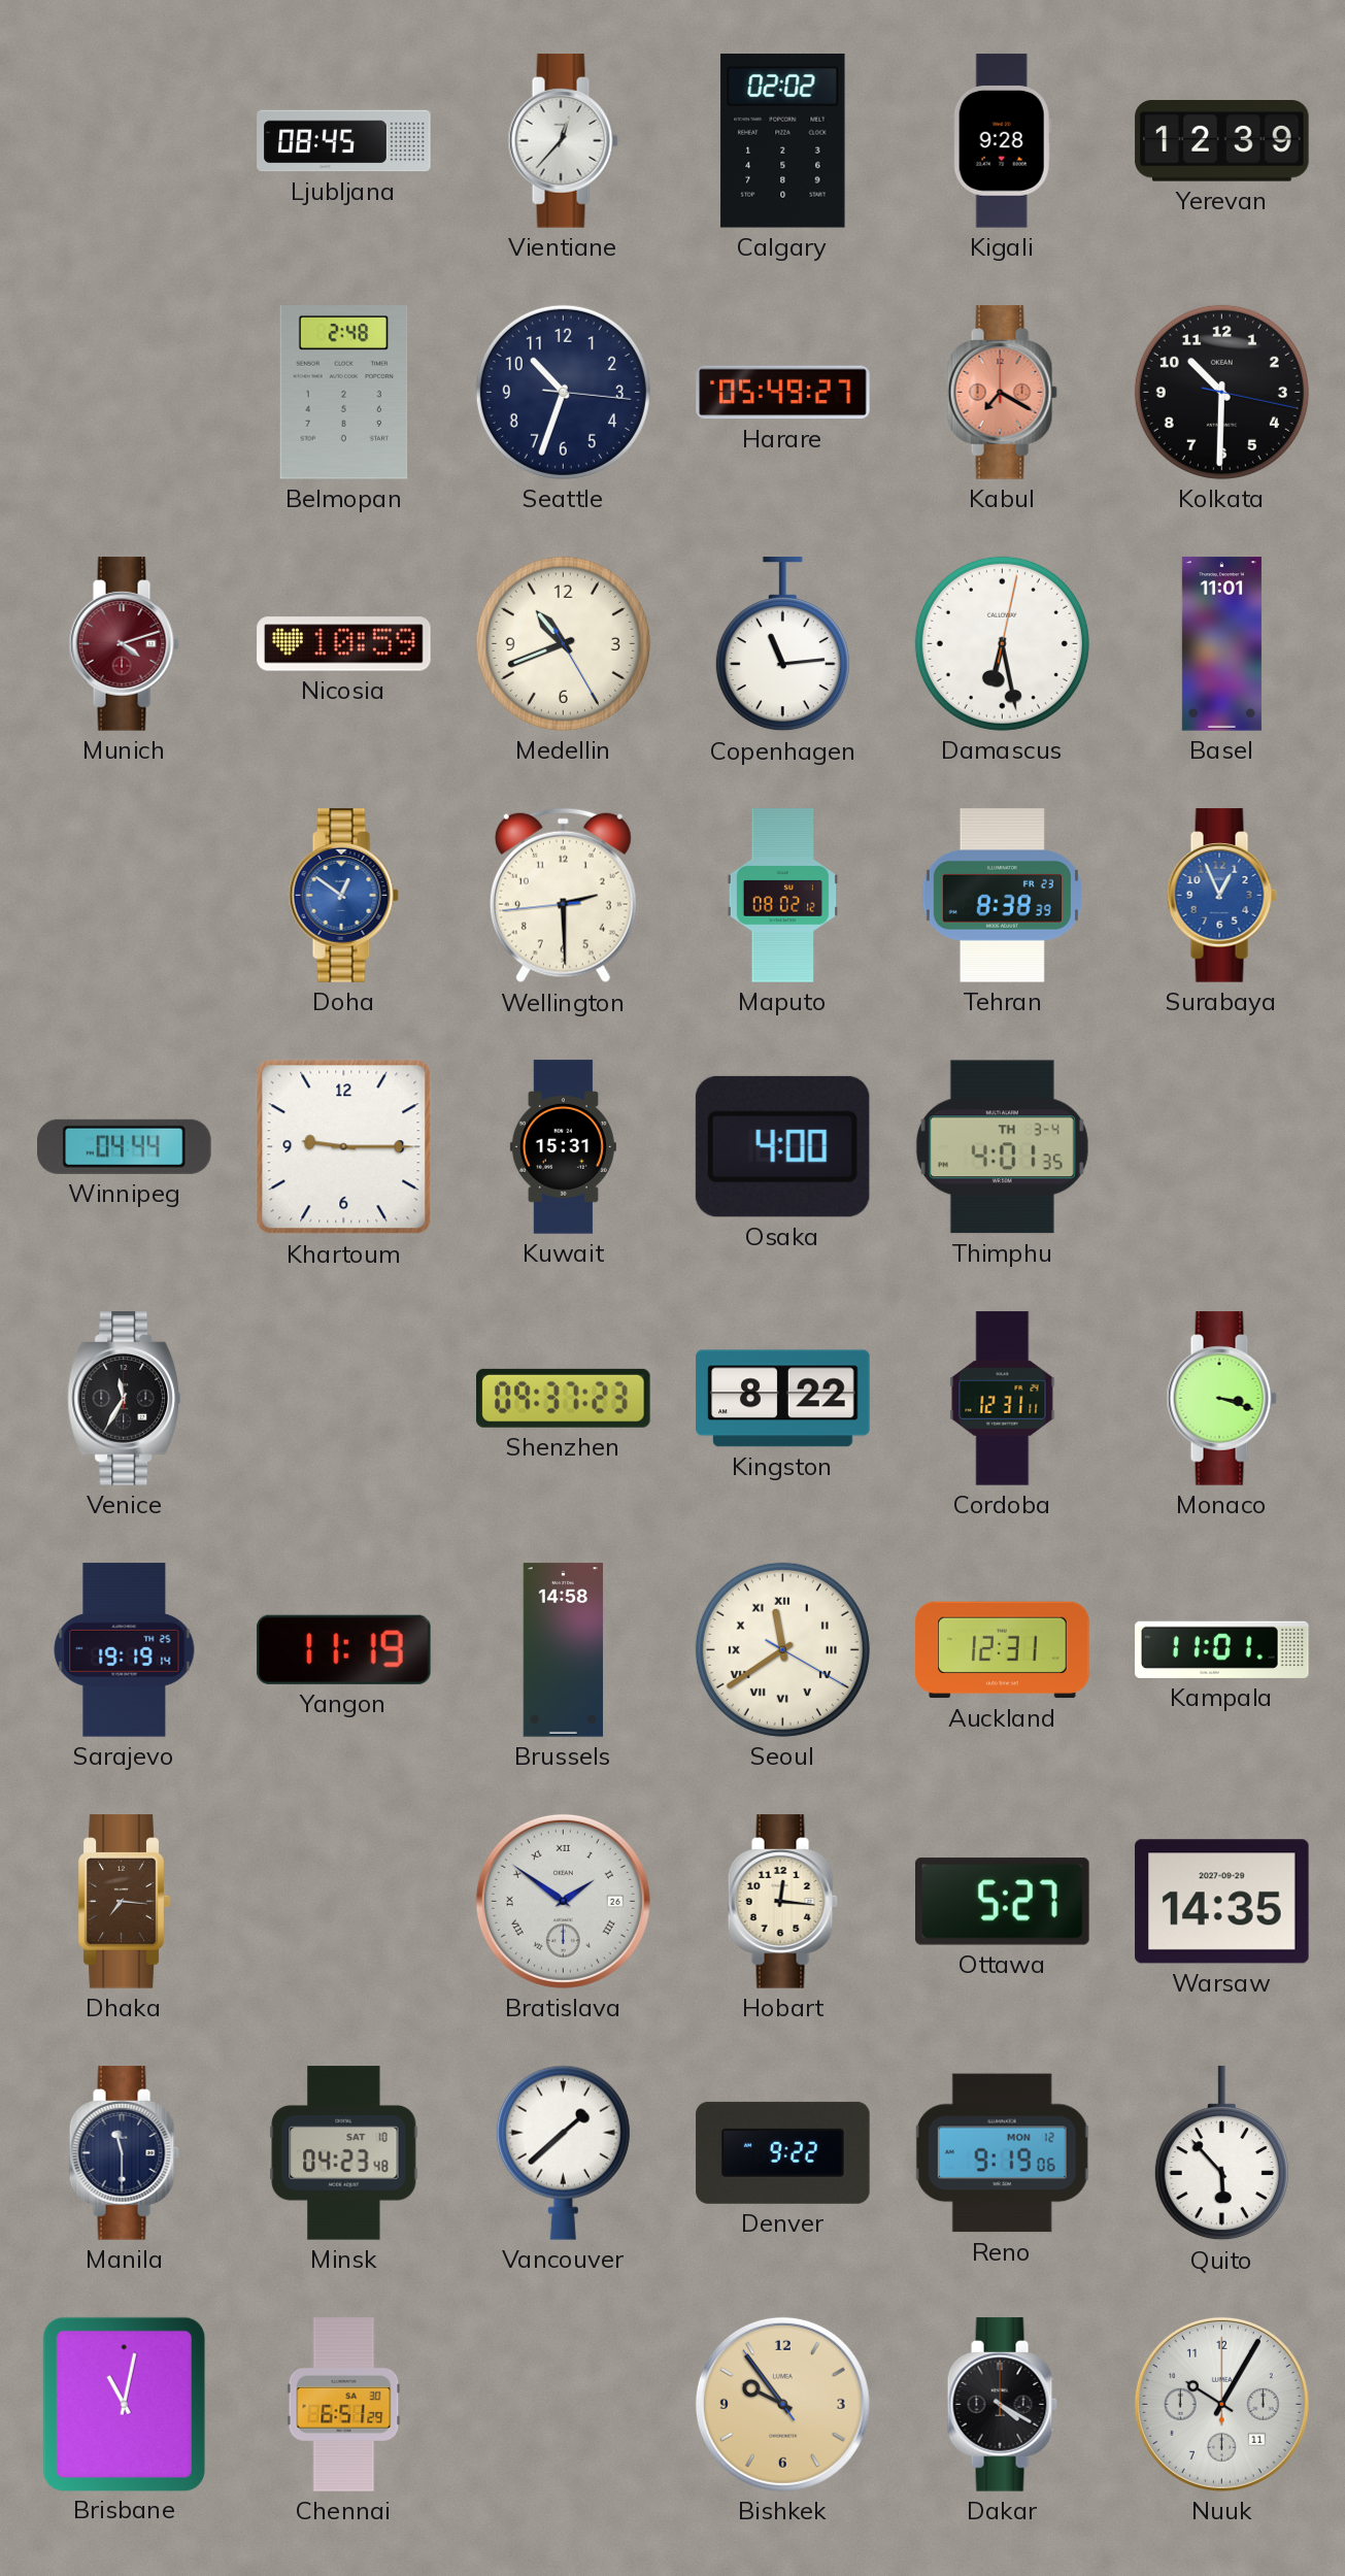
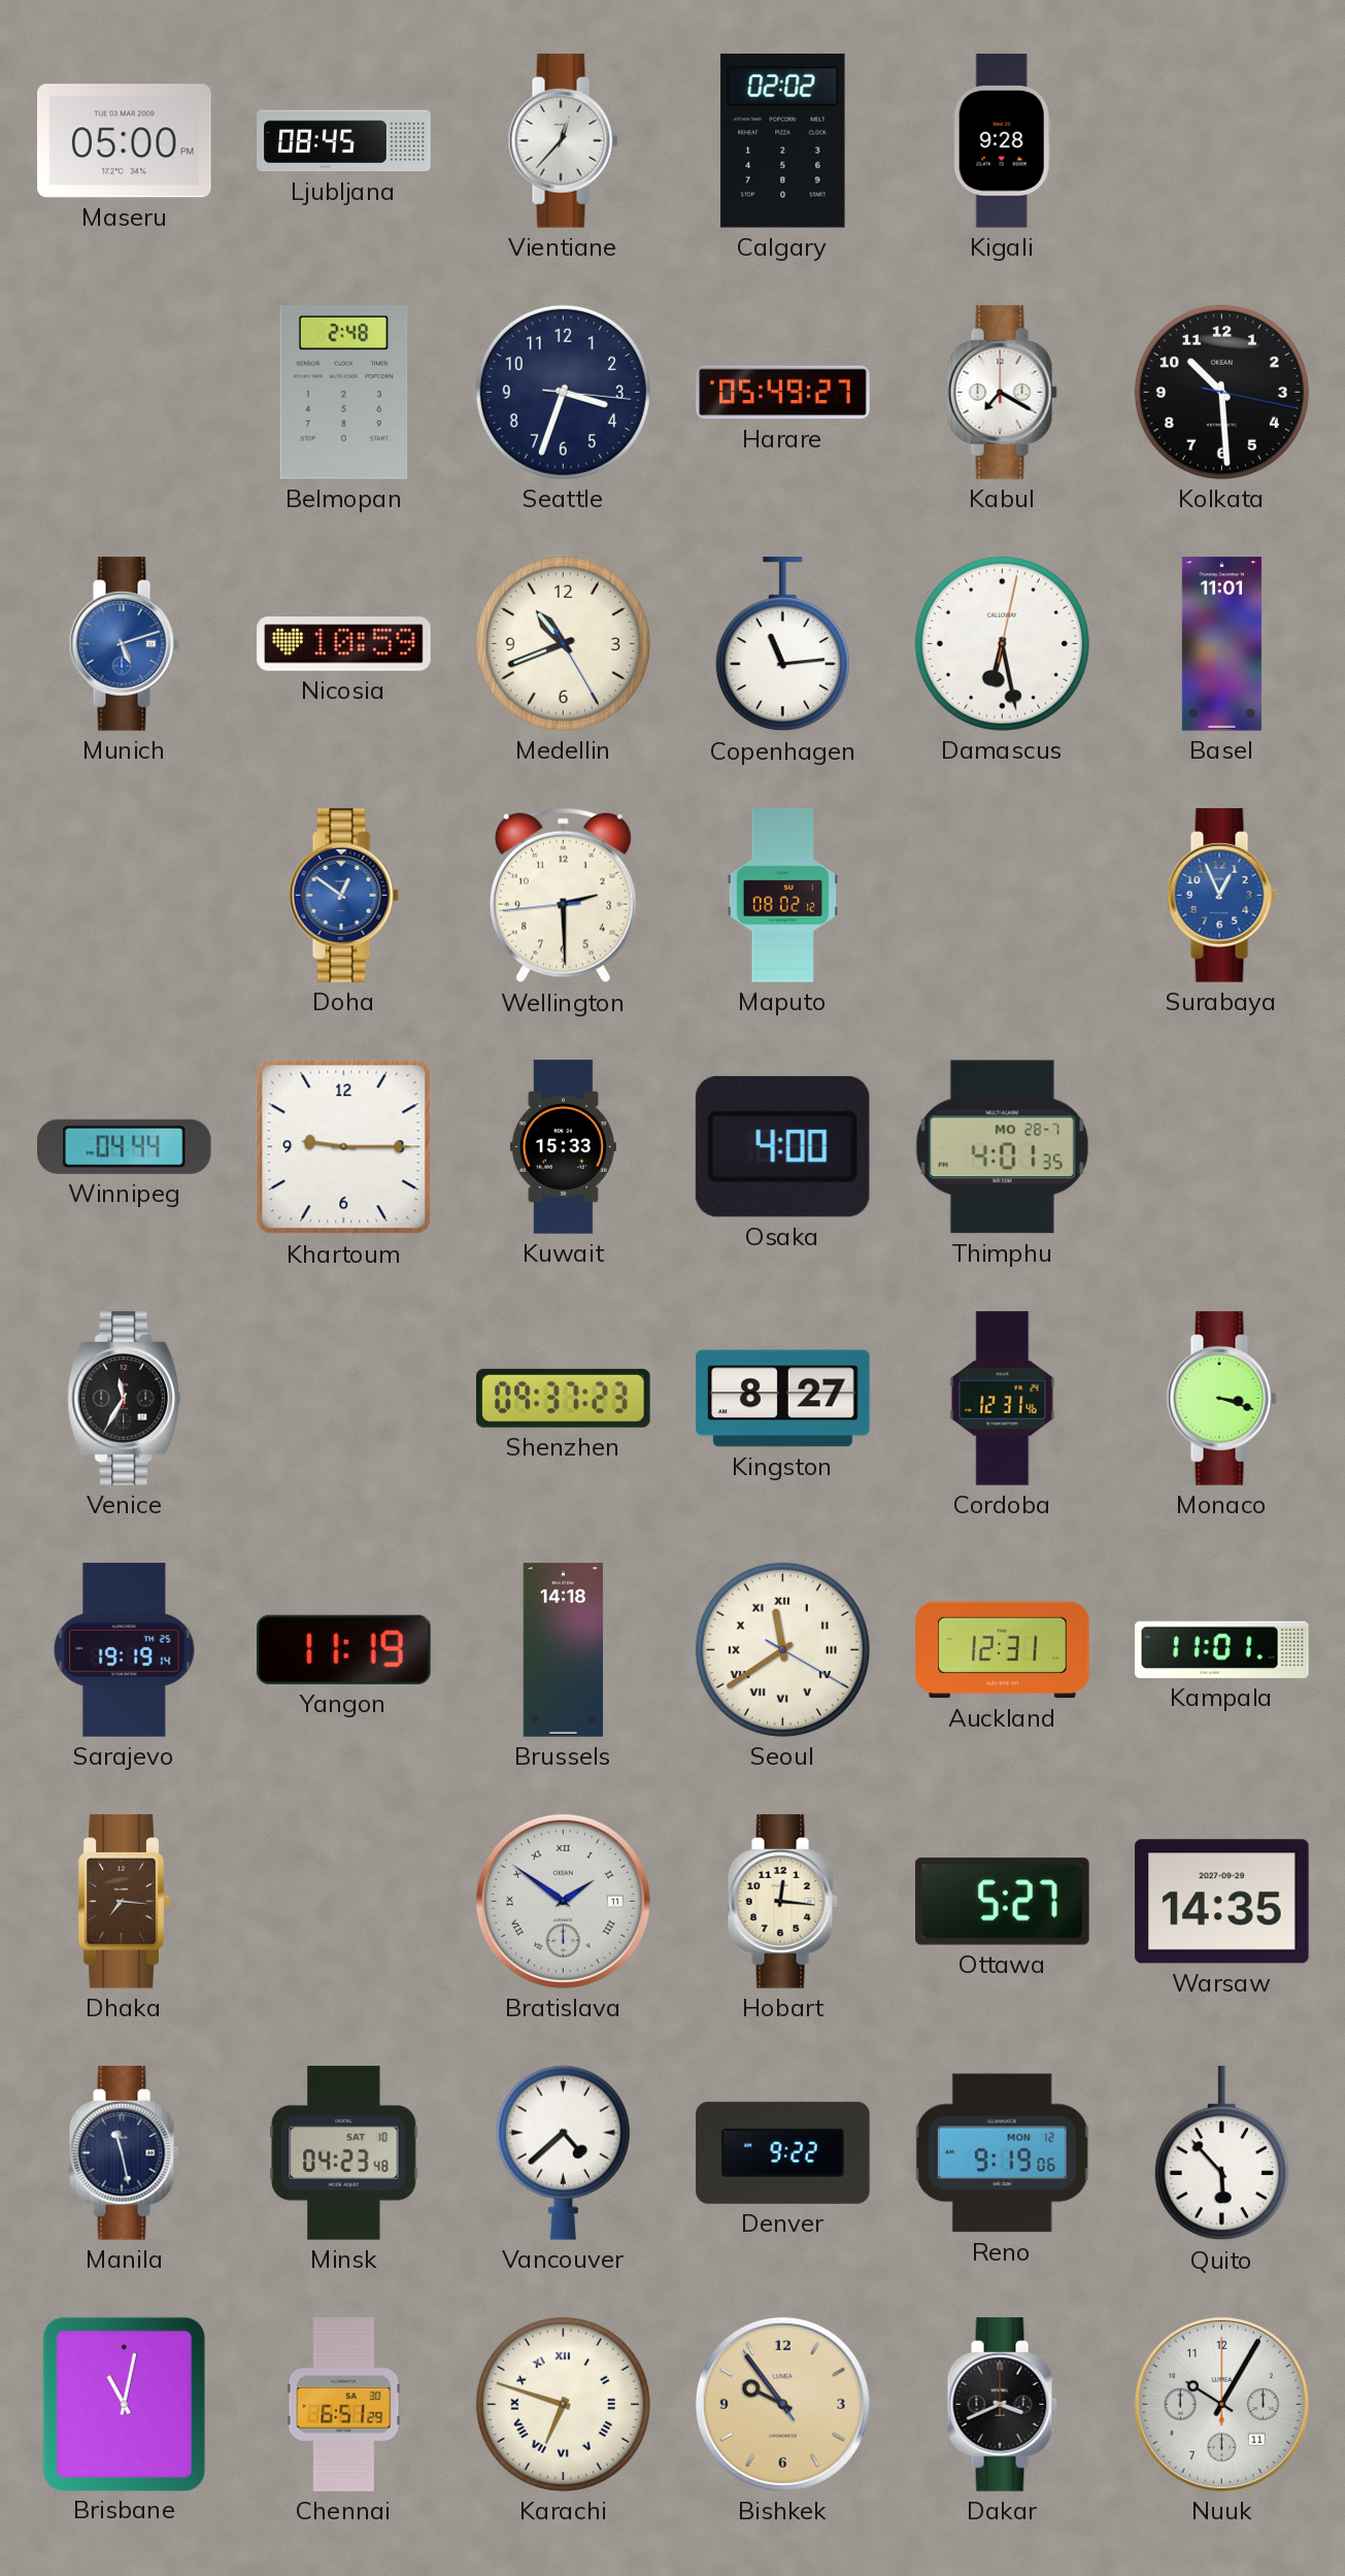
Maseru: none -> 05:00 (125, 141)
Yerevan: 12:39 -> none (1222, 141)
Seattle: 10:33 -> 3:33 (563, 392)
Kabul dial: salmon -> white (1002, 393)
Kolkata: 10:30 -> 10:29 (1221, 392)
Munich: 4:12 -> 5:12 (124, 644)
Munich dial: burgundy -> blue (124, 644)
Tehran: 8:38 -> none (1002, 896)
Kuwait: 15:31 -> 15:33 (563, 1147)
Thimphu date: TH 3-4 -> MO 28-7 (1002, 1147)
Kingston: 8:22 -> 8:27 (783, 1399)
Cordoba: 12:31:11 -> 12:31:46 (1003, 1399)
Brussels: 14:58 -> 14:18 (564, 1650)
Bratislava date: 26 -> 11 (563, 1901)
Manila: 11:30 -> 11:28 (124, 2153)
Vancouver: 1:38 -> 4:38 (563, 2152)
Karachi: none -> 6:48 (563, 2404)
Dakar: 4:20 -> 3:41 (1002, 2405)
